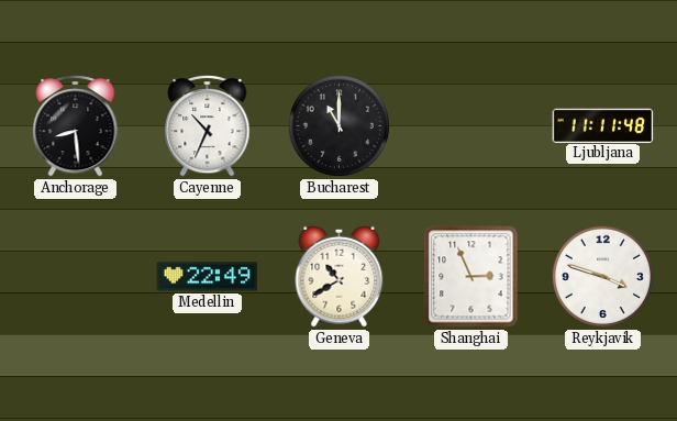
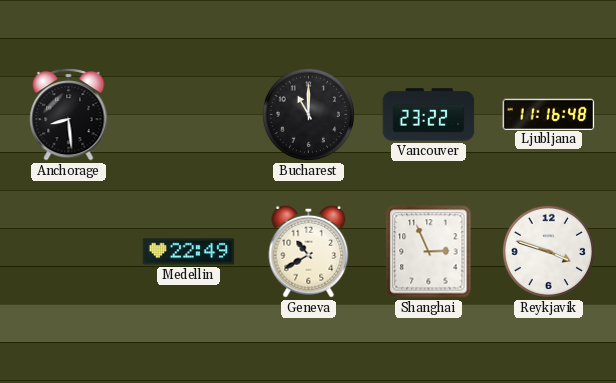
Cayenne: 10:34 -> none (208, 125)
Vancouver: none -> 23:22 (429, 115)
Ljubljana: 11:11 -> 11:16 (549, 114)
